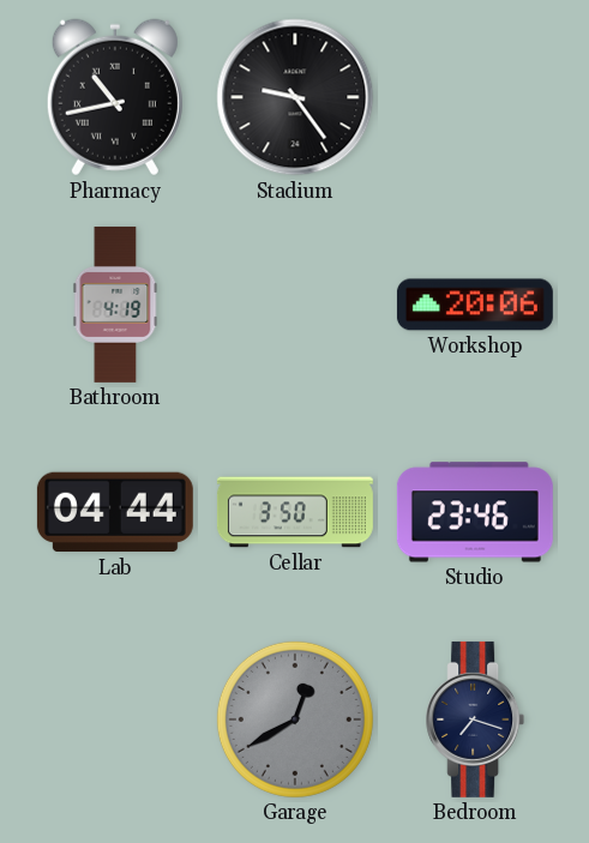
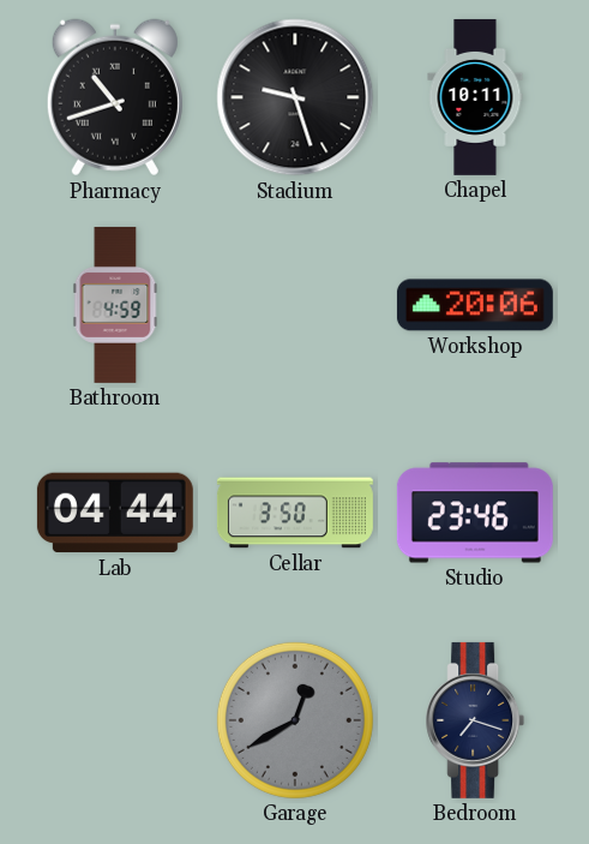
Pharmacy: 10:43 -> 10:42 (115, 97)
Stadium: 9:24 -> 9:27 (295, 97)
Chapel: none -> 10:11 (475, 97)
Bathroom: 4:19 -> 4:59 (115, 305)
